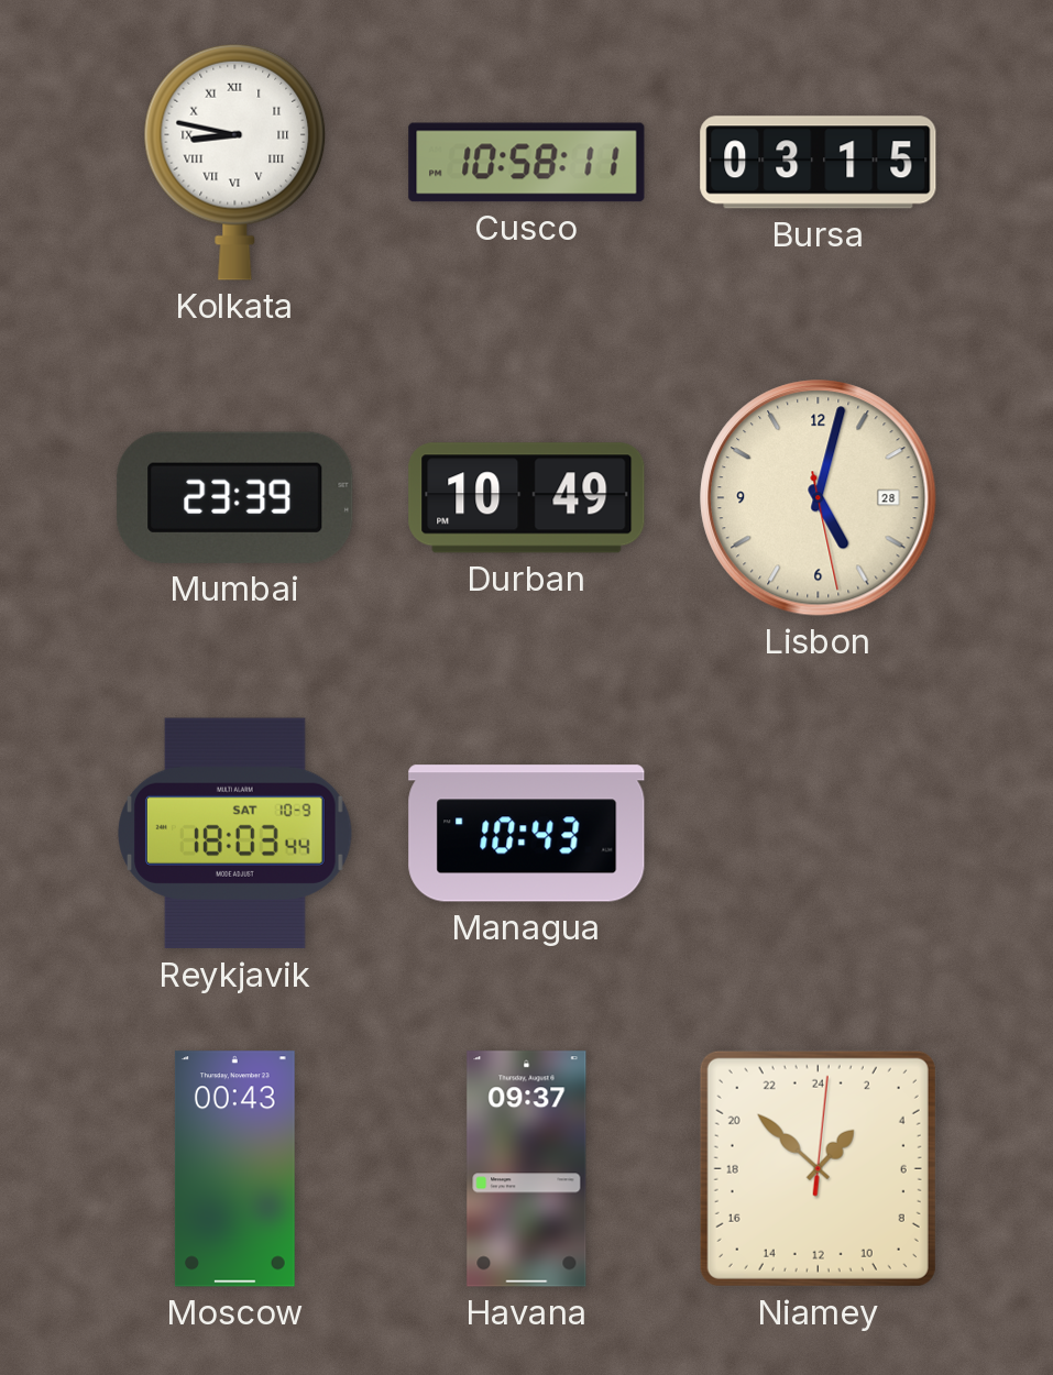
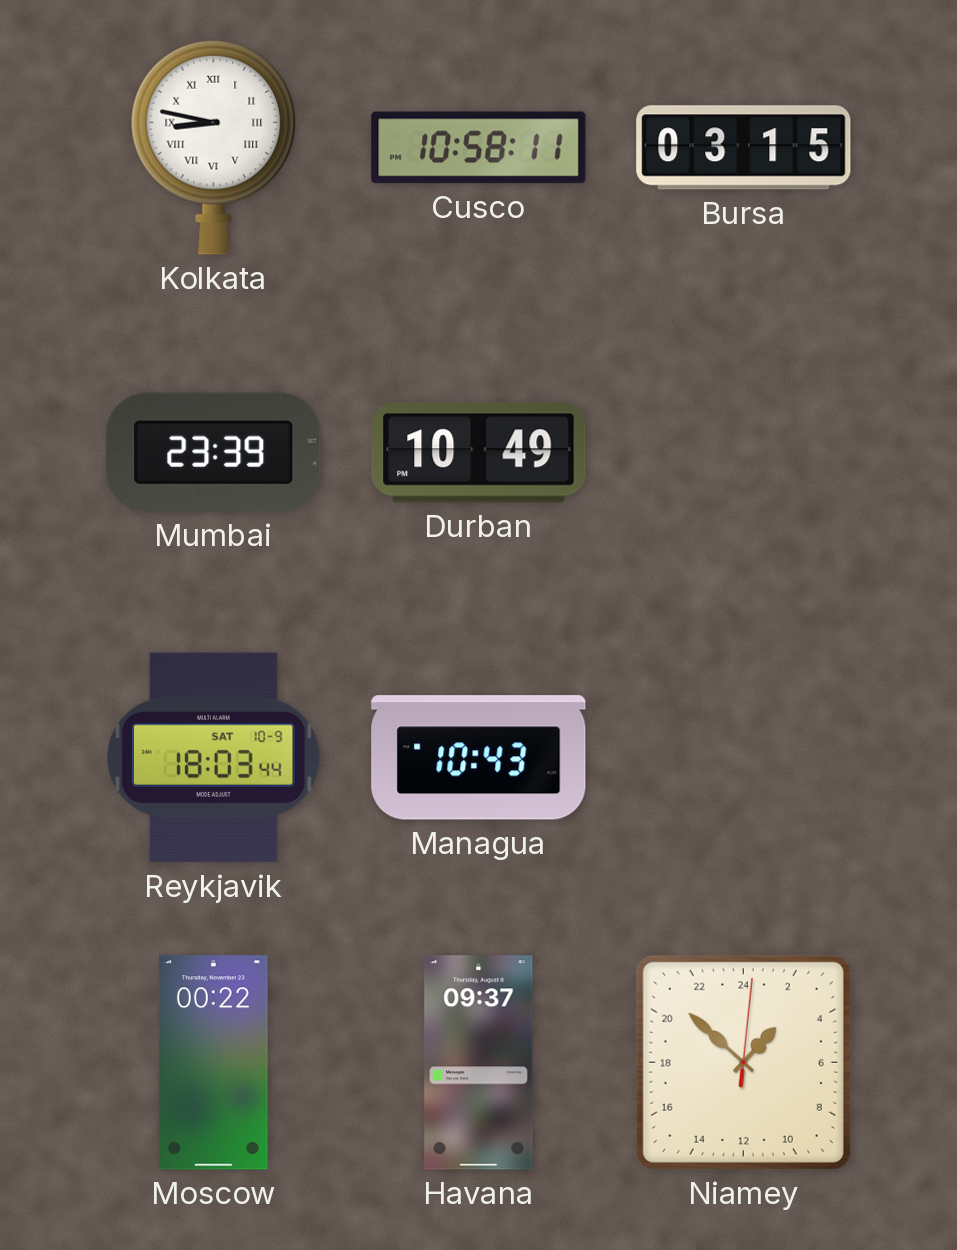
Lisbon: 5:02 -> none (819, 498)
Moscow: 00:43 -> 00:22 (213, 1063)
